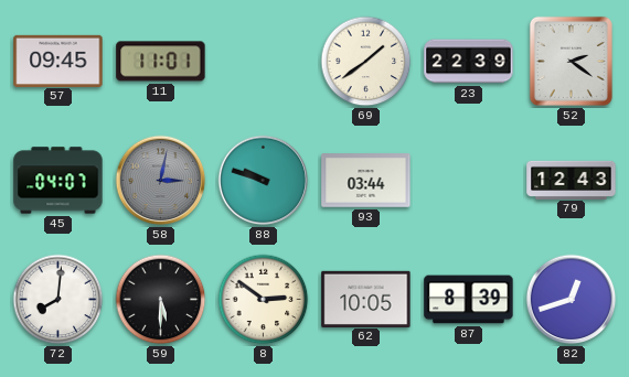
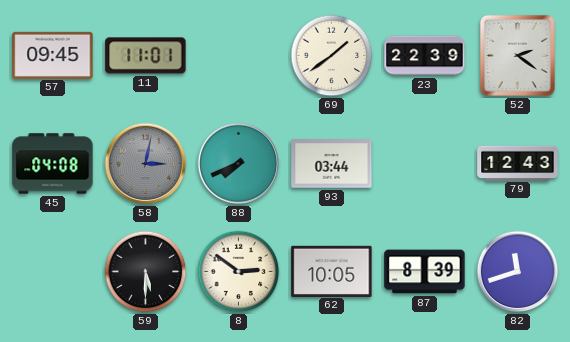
45: 04:07 -> 04:08 (53, 164)
88: 9:48 -> 7:41 (239, 164)
72: 8:01 -> none (58, 300)
82: 12:42 -> 11:42 (518, 272)
